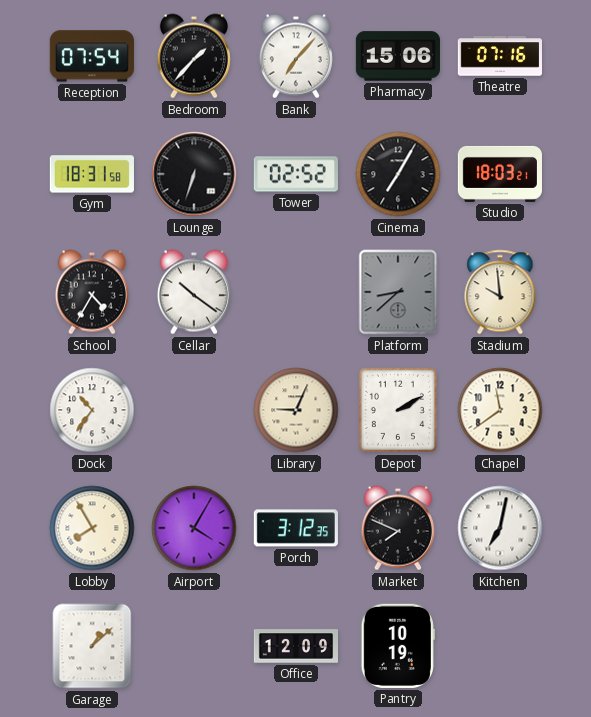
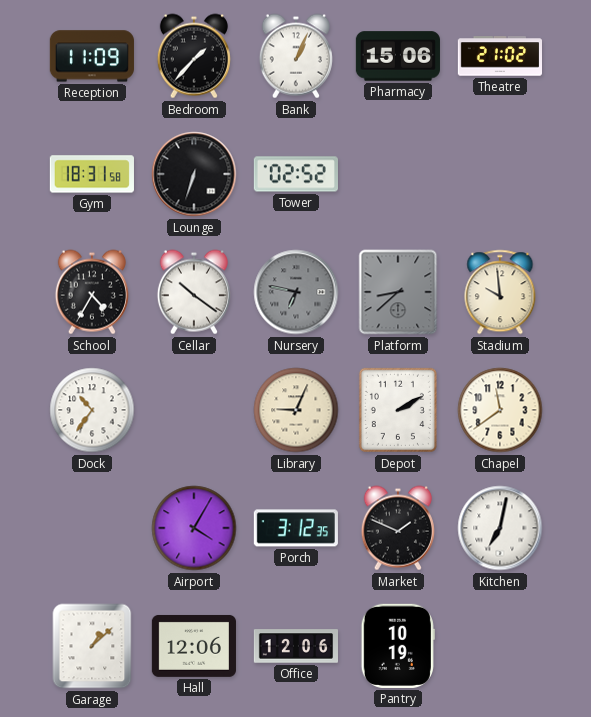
Reception: 07:54 -> 11:09 (92, 56)
Bank: 7:07 -> 1:04 (296, 56)
Theatre: 07:16 -> 21:02 (499, 56)
Cinema: 7:05 -> none (398, 174)
Studio: 18:03 -> none (500, 174)
Nursery: none -> 6:47 (296, 292)
Lobby: 7:55 -> none (92, 528)
Market: 7:49 -> 1:49 (398, 528)
Hall: none -> 12:06 (194, 646)
Office: 12:09 -> 12:06 (295, 646)
